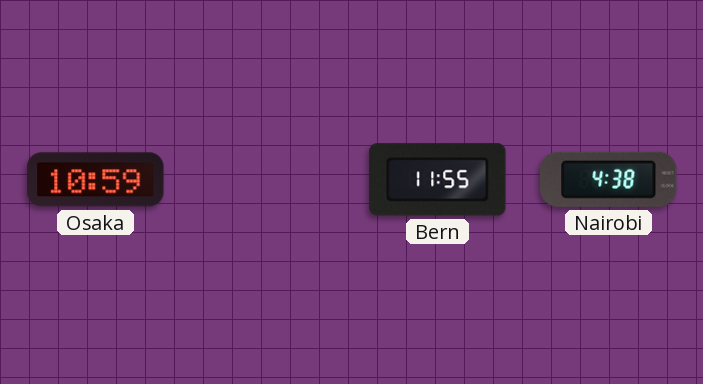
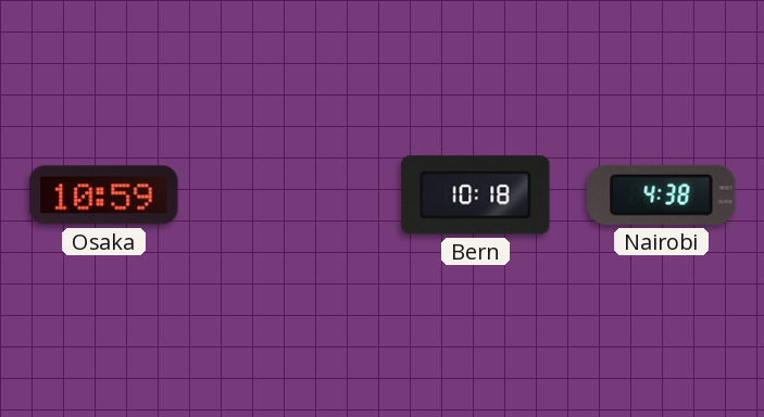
Bern: 11:55 -> 10:18 (476, 195)
